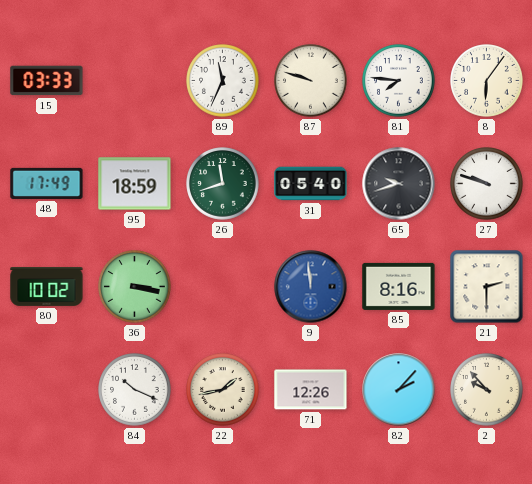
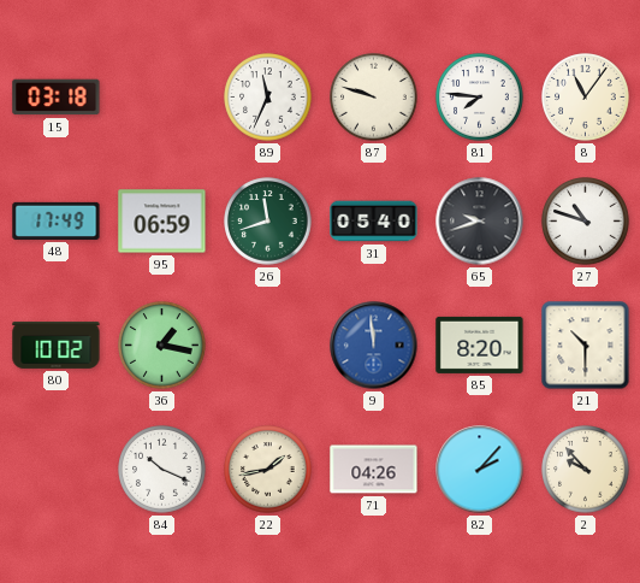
15: 03:33 -> 03:18 (57, 98)
8: 6:06 -> 11:06 (586, 98)
95: 18:59 -> 06:59 (162, 222)
27: 9:48 -> 10:48 (586, 222)
36: 3:17 -> 1:17 (162, 346)
85: 8:16 -> 8:20 (480, 344)
21: 2:30 -> 10:30 (586, 346)
71: 12:26 -> 04:26 (374, 470)
